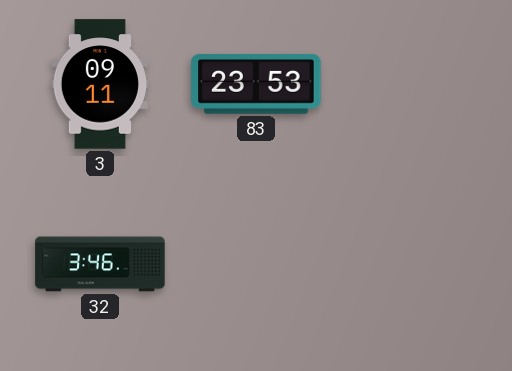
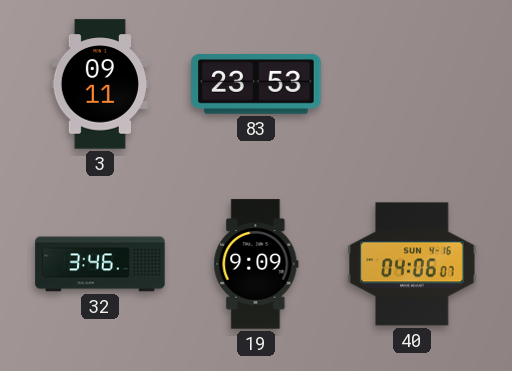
19: none -> 9:09 (256, 264)
40: none -> 04:06 (412, 264)
